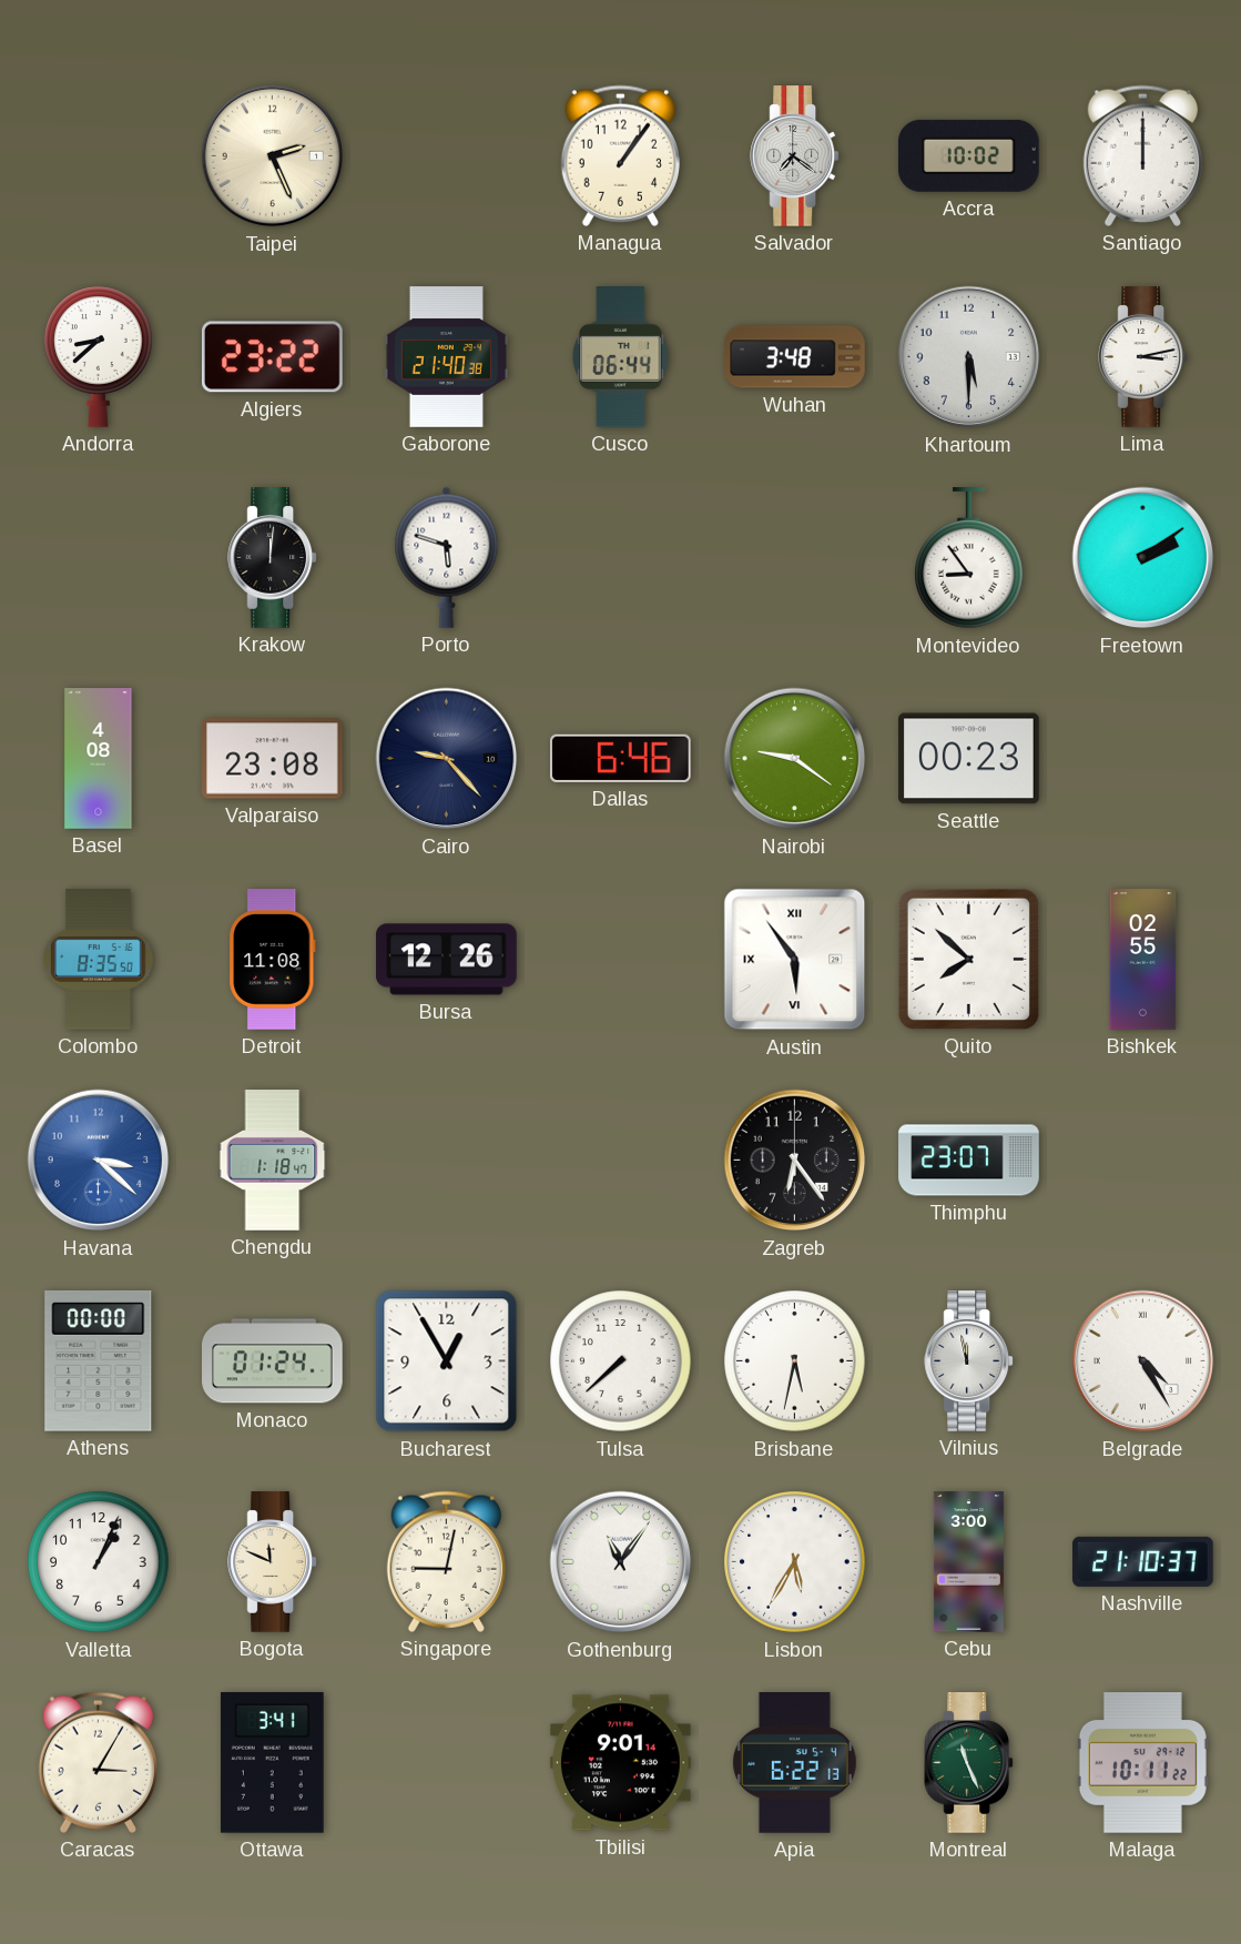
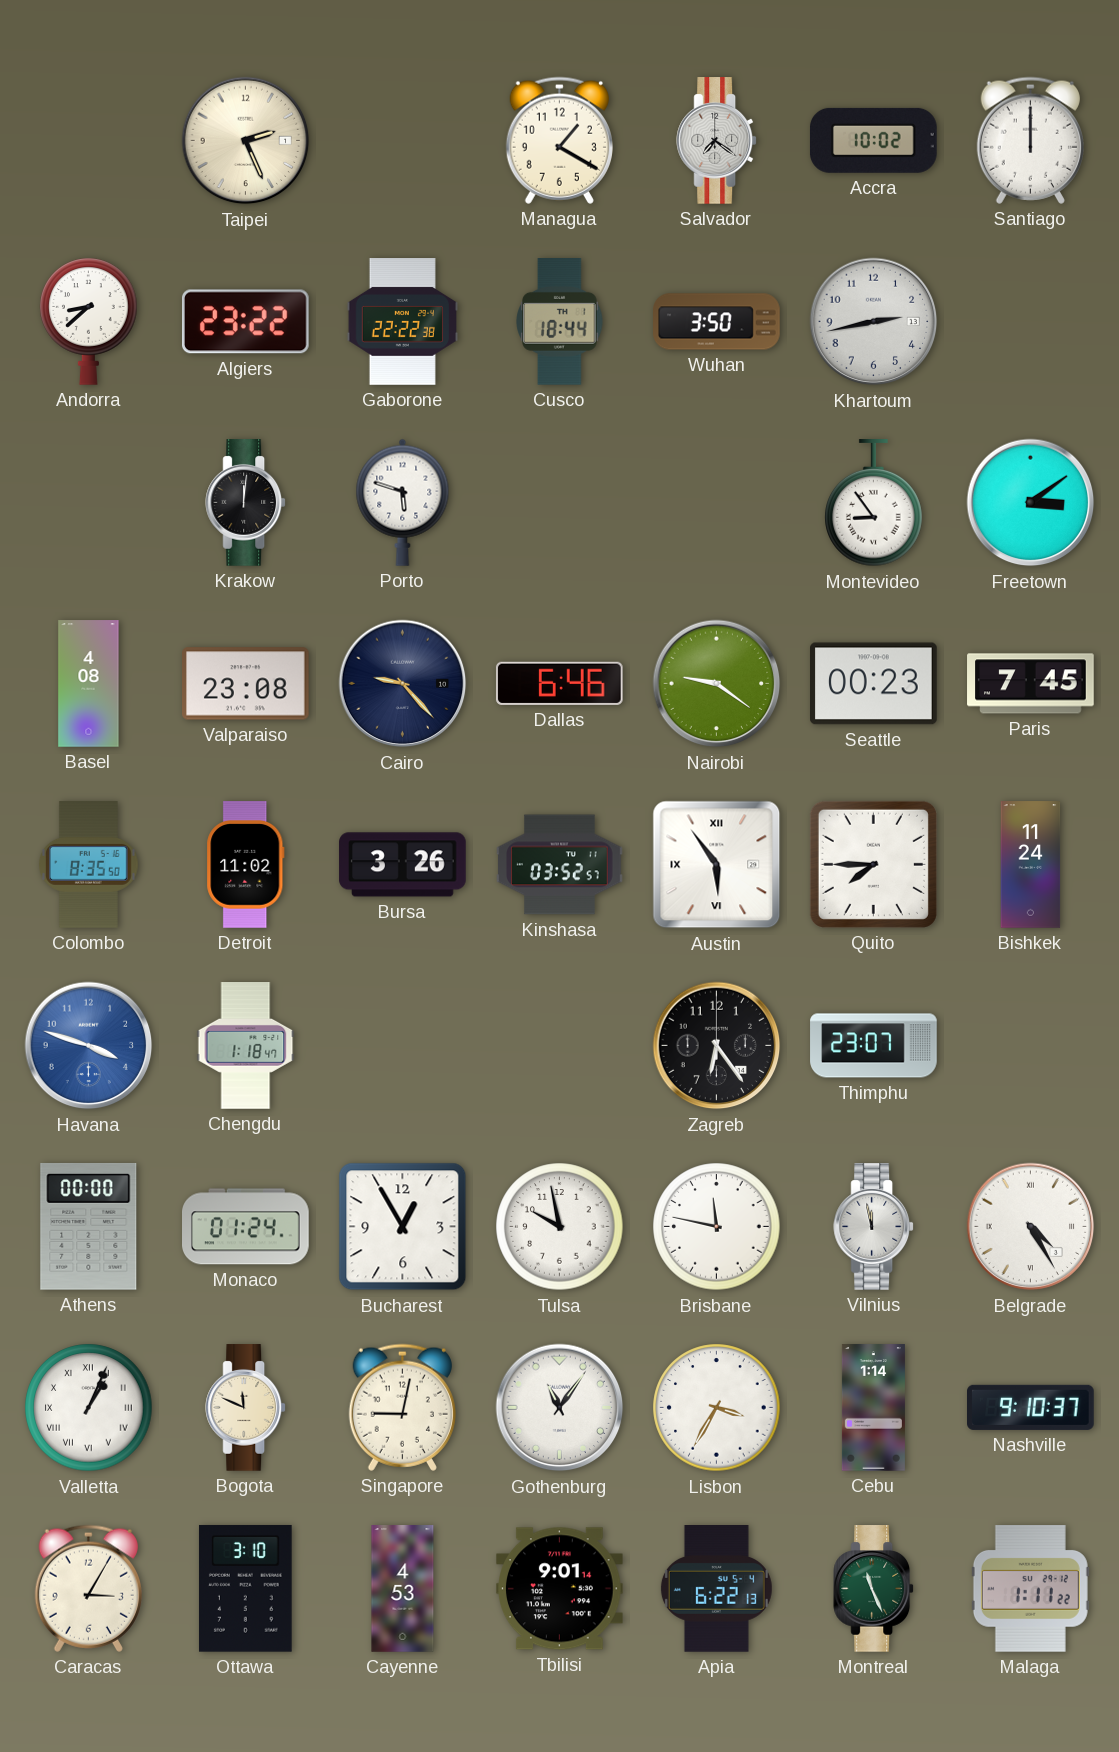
Managua: 1:06 -> 1:20 (559, 140)
Gaborone: 21:40 -> 22:22 (402, 322)
Cusco: 06:44 -> 18:44 (560, 322)
Wuhan: 3:48 -> 3:50 (717, 322)
Khartoum: 5:30 -> 2:43 (874, 322)
Lima: 3:13 -> none (1143, 357)
Freetown: 2:09 -> 3:09 (1031, 503)
Paris: none -> 7:45 (1031, 684)
Detroit: 11:08 -> 11:02 (246, 865)
Bursa: 12:26 -> 3:26 (403, 865)
Kinshasa: none -> 03:52 (560, 865)
Quito: 7:52 -> 7:45 (873, 864)
Bishkek: 02:55 -> 11:24 (1031, 865)
Havana: 3:22 -> 3:48 (89, 1046)
Tulsa: 7:38 -> 9:58 (560, 1227)
Brisbane: 5:32 -> 11:47 (717, 1227)
Valletta numerals: Arabic -> Roman (89, 1408)
Lisbon: 5:35 -> 3:35 (717, 1408)
Cebu: 3:00 -> 1:14 (873, 1408)
Nashville: 21:10 -> 9:10 (1031, 1407)
Ottawa: 3:41 -> 3:10 (245, 1588)
Cayenne: none -> 4:53 (403, 1589)
Malaga: 10:11 -> 1:11 (1030, 1589)
